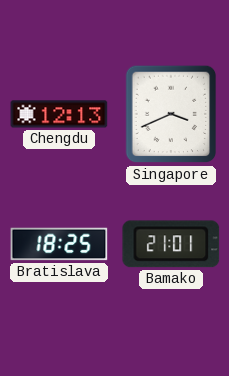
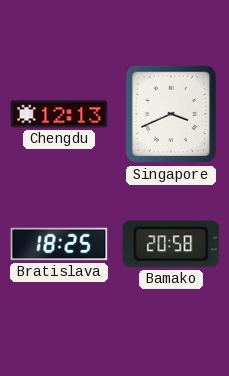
Bamako: 21:01 -> 20:58 (171, 244)
